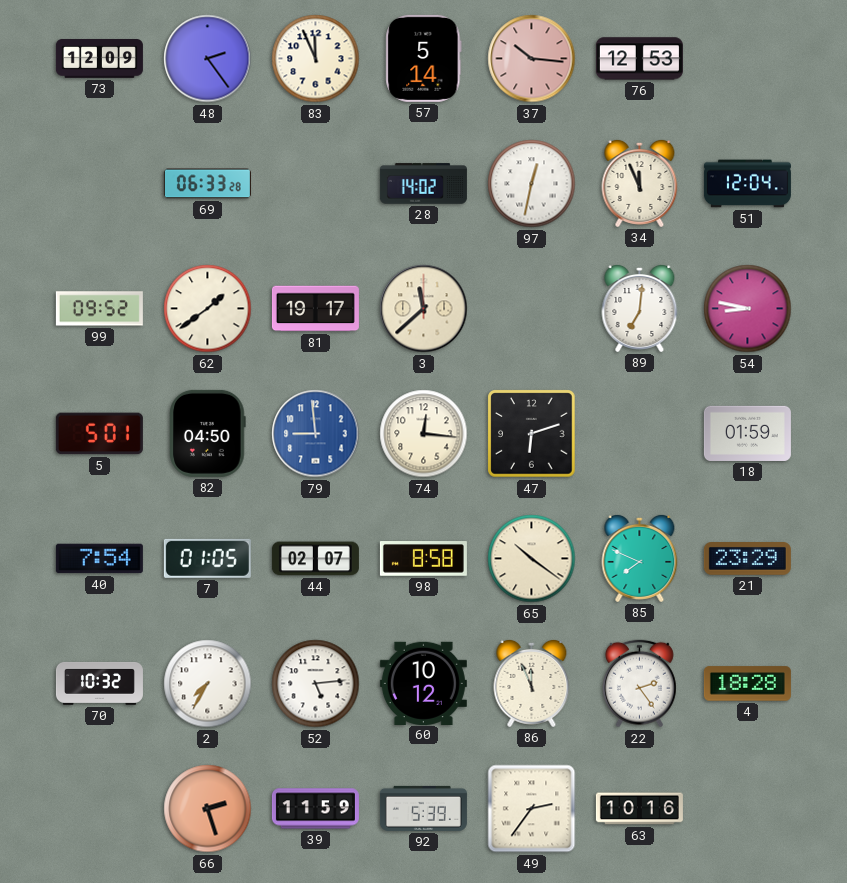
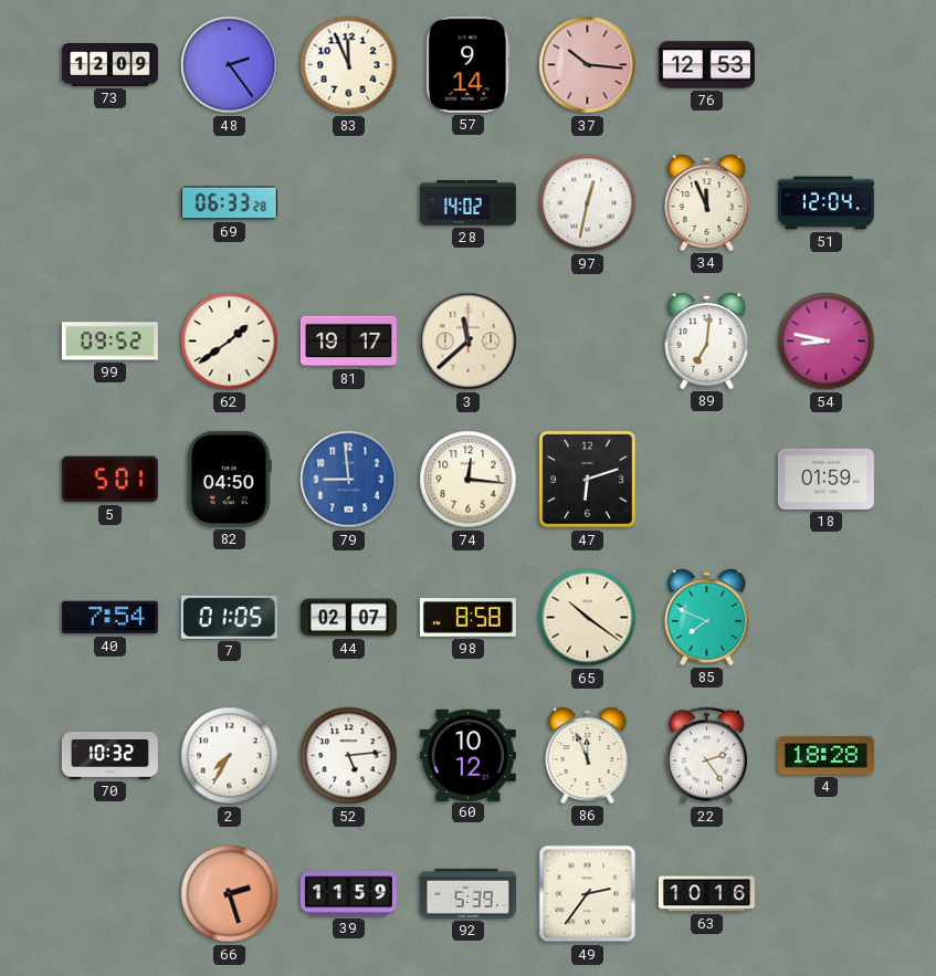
57: 5:14 -> 9:14 (469, 64)
21: 23:29 -> none (747, 559)
